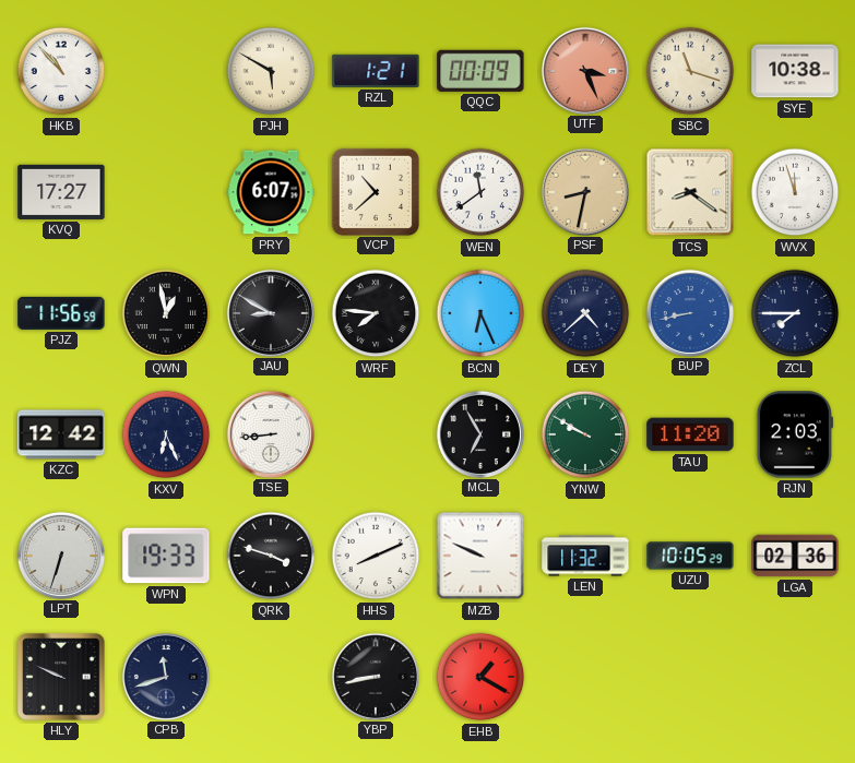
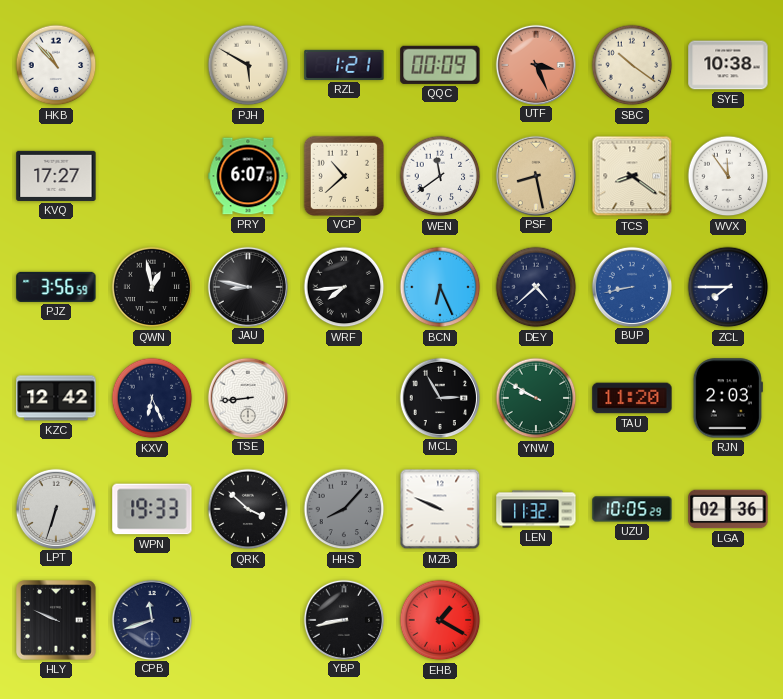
SBC: 11:18 -> 10:21 (632, 65)
PSF: 8:32 -> 8:28 (535, 175)
WVX: 11:57 -> 11:54 (728, 176)
PJZ: 11:56 -> 3:56 (56, 287)
JAU: 8:50 -> 8:47 (247, 286)
WRF: 7:46 -> 7:44 (344, 287)
MCL: 6:55 -> 2:55 (439, 397)
QRK: 3:48 -> 3:52 (248, 509)
HHS: 8:11 -> 8:07 (344, 509)
HHS dial: white -> grey (344, 509)
